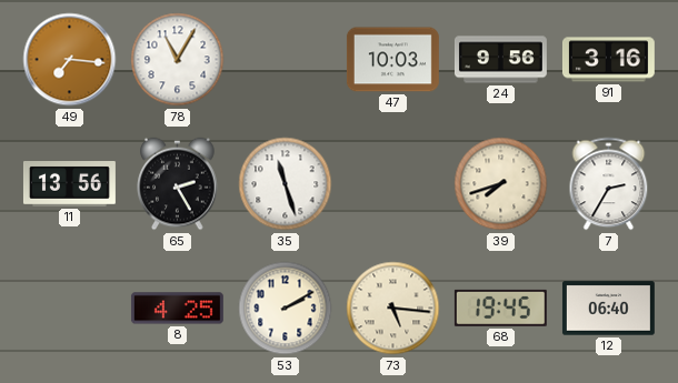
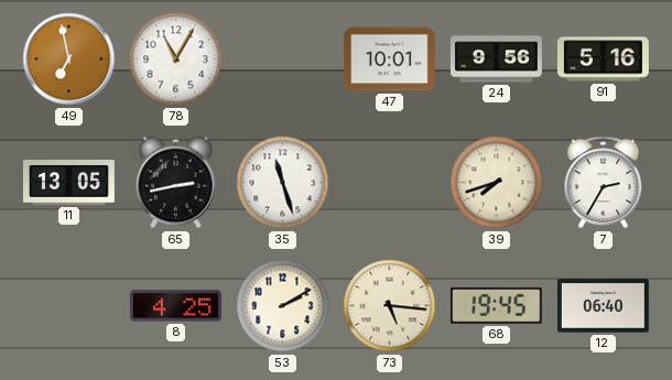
49: 7:16 -> 6:58 (69, 59)
47: 10:03 -> 10:01 (389, 59)
91: 3:16 -> 5:16 (603, 59)
11: 13:56 -> 13:05 (68, 183)
65: 2:25 -> 2:43 (176, 183)
